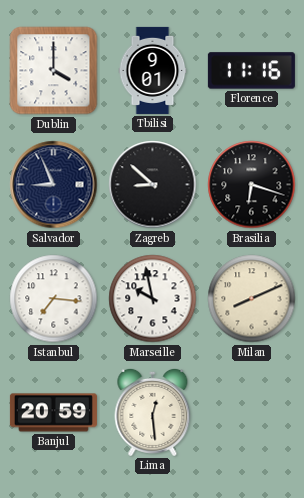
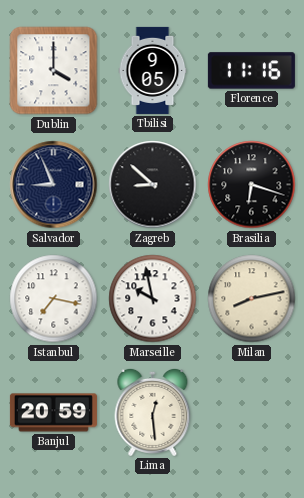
Tbilisi: 9:01 -> 9:05 (153, 70)
Istanbul: 7:16 -> 7:17 (54, 299)
Milan: 8:11 -> 8:13 (252, 299)
